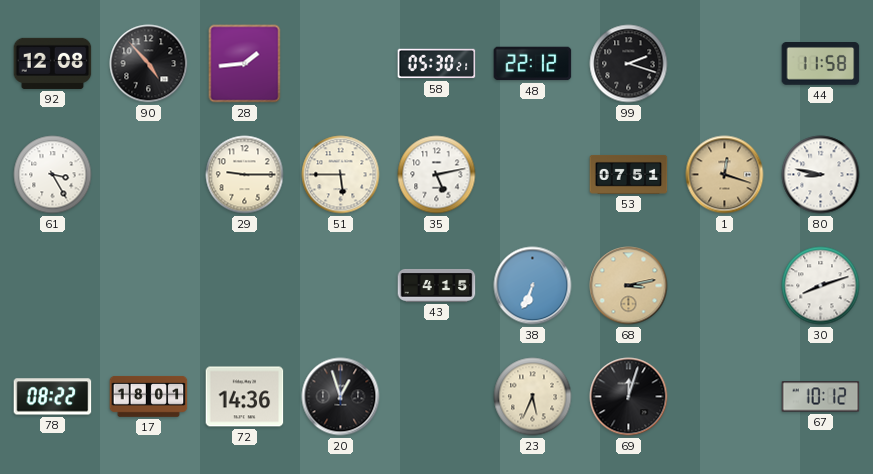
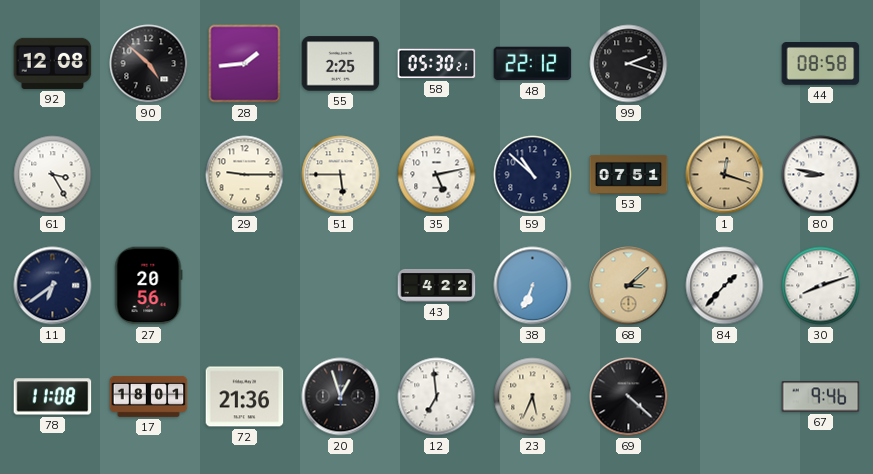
90: 4:53 -> 4:52 (149, 64)
55: none -> 2:25 (341, 64)
44: 11:58 -> 08:58 (821, 64)
59: none -> 10:52 (533, 175)
11: none -> 6:39 (53, 286)
27: none -> 20:56 (148, 286)
43: 4:15 -> 4:22 (437, 285)
68: 3:13 -> 3:08 (629, 286)
84: none -> 1:37 (725, 286)
78: 08:22 -> 11:08 (53, 397)
72: 14:36 -> 21:36 (245, 397)
12: none -> 6:59 (437, 397)
69: 12:03 -> 4:22 (629, 397)
67: 10:12 -> 9:46 (821, 397)
